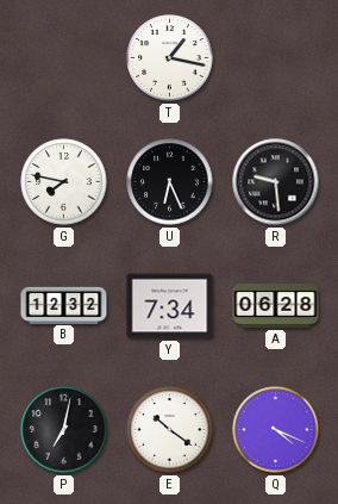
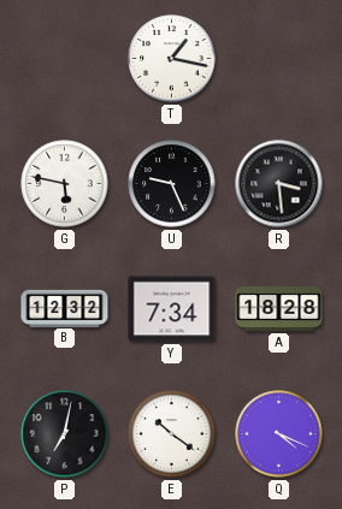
G: 7:47 -> 5:47 (65, 184)
U: 6:26 -> 9:26 (172, 184)
R: 9:29 -> 3:29 (279, 184)
A: 06:28 -> 18:28 (279, 309)
